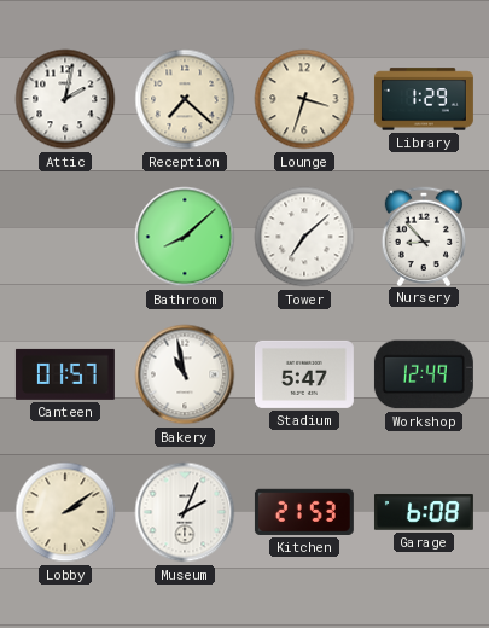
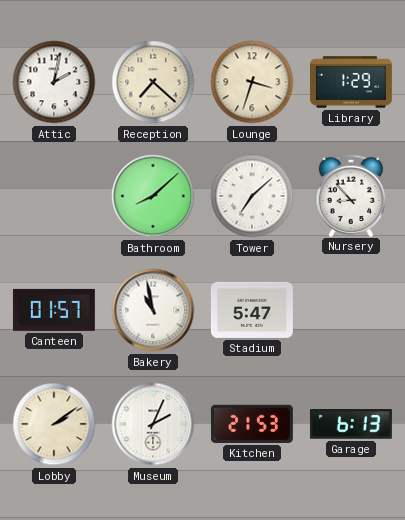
Workshop: 12:49 -> none (424, 374)
Garage: 6:08 -> 6:13 (351, 424)
